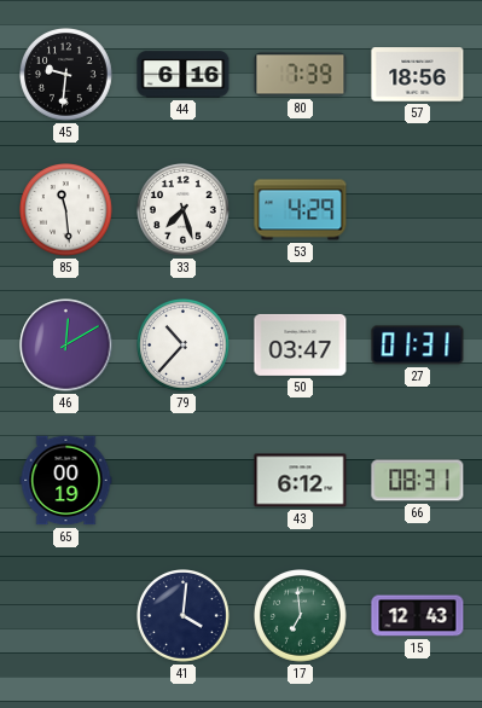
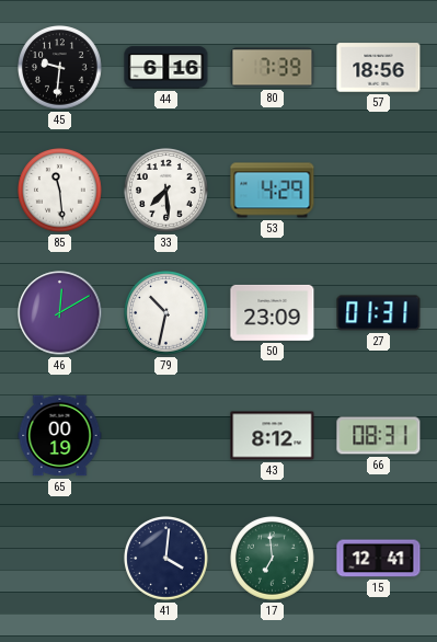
33: 7:27 -> 7:29 (166, 191)
79: 10:37 -> 10:32 (166, 313)
50: 03:47 -> 23:09 (273, 312)
43: 6:12 -> 8:12 (273, 436)
15: 12:43 -> 12:41 (379, 559)
